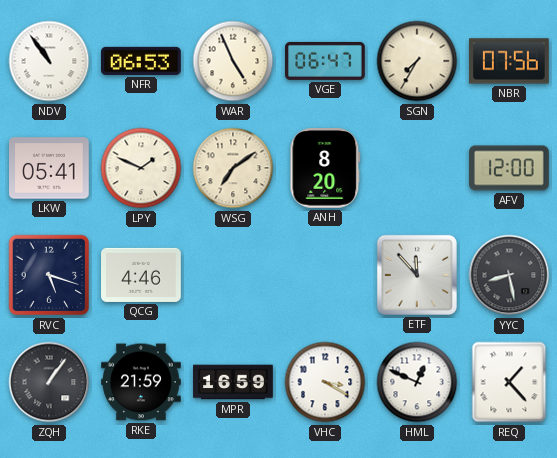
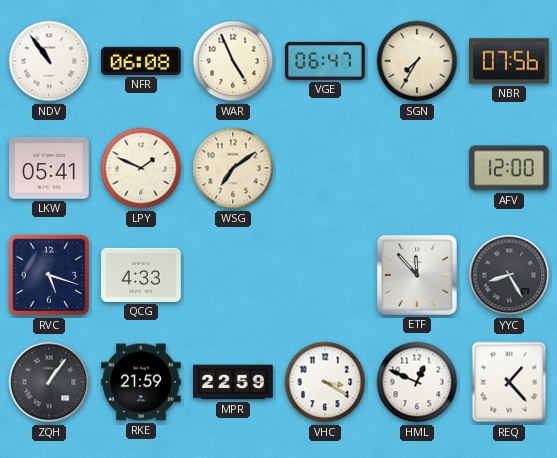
NFR: 06:53 -> 06:08 (142, 61)
ANH: 8:20 -> none (325, 169)
QCG: 4:46 -> 4:33 (141, 275)
YYC: 8:28 -> 8:25 (509, 275)
MPR: 16:59 -> 22:59 (233, 382)
